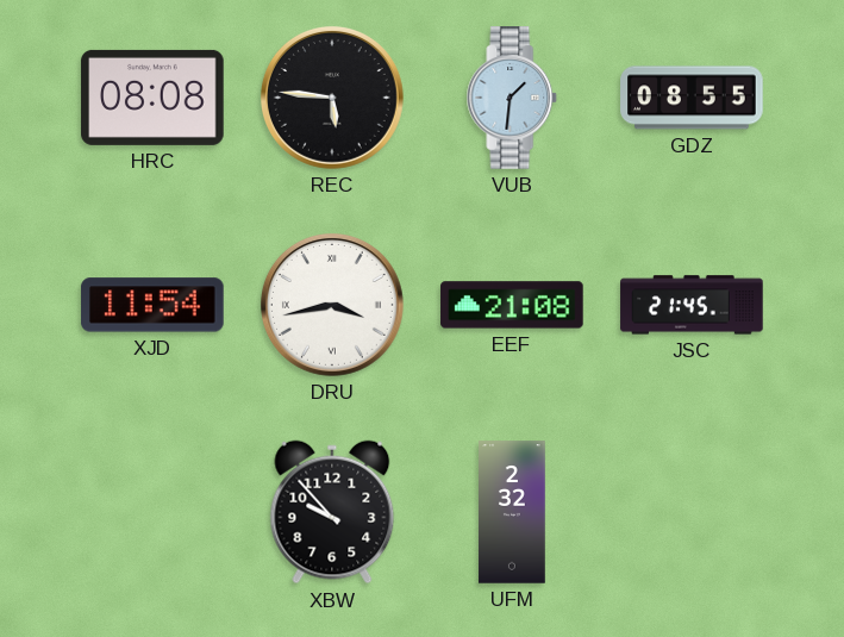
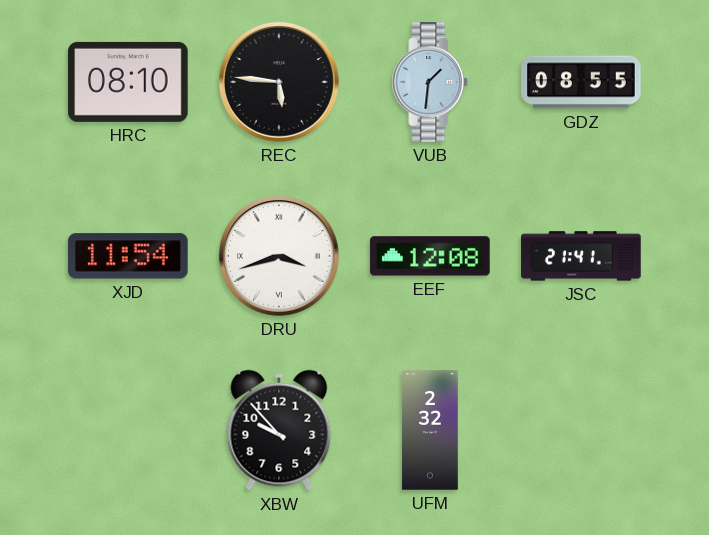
HRC: 08:08 -> 08:10 (128, 82)
DRU: 3:43 -> 3:42 (279, 256)
EEF: 21:08 -> 12:08 (430, 256)
JSC: 21:45 -> 21:41 (581, 256)
